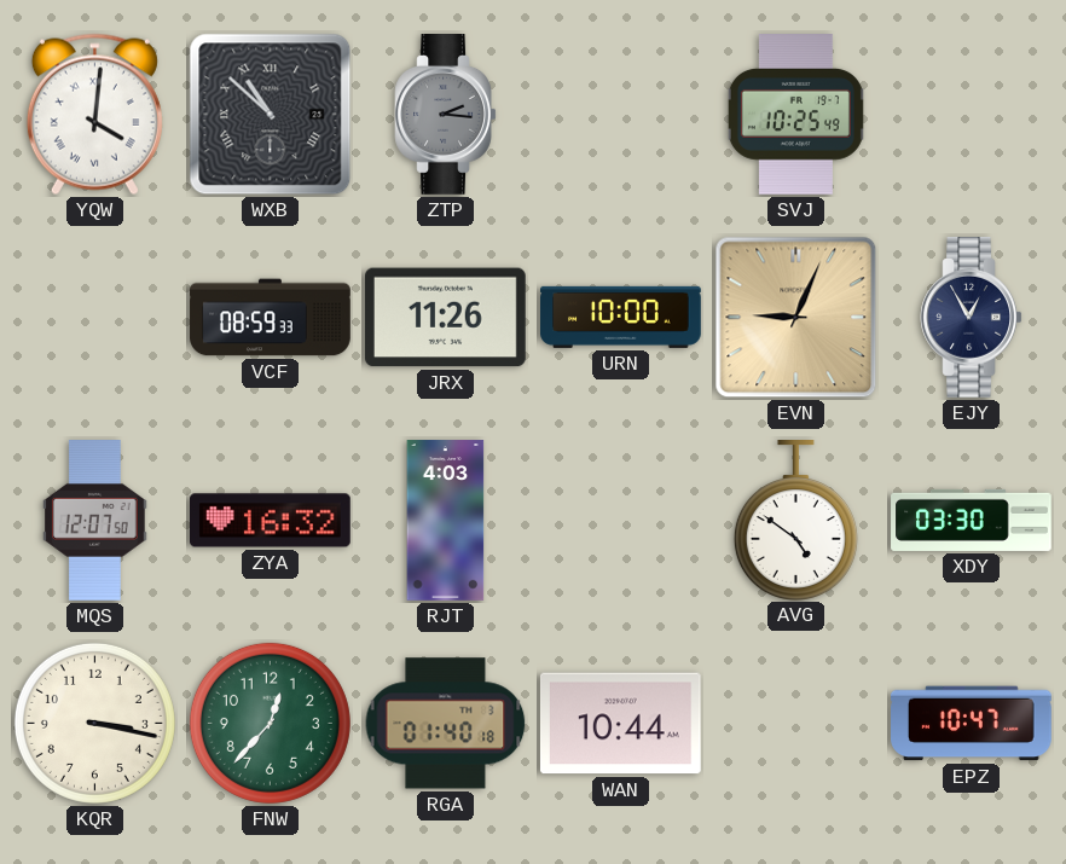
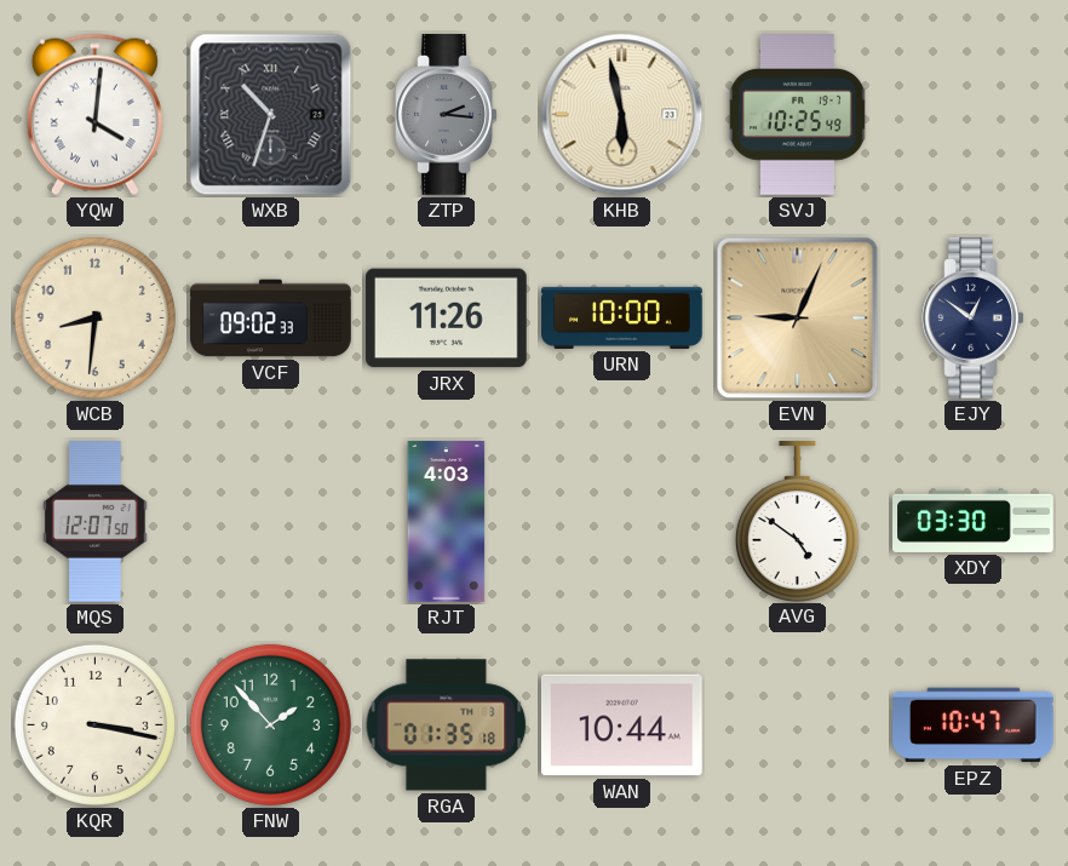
WXB: 10:52 -> 10:33 (271, 115)
KHB: none -> 5:58 (622, 115)
WCB: none -> 8:31 (94, 317)
VCF: 08:59 -> 09:02 (271, 319)
EJY: 12:55 -> 12:51 (974, 319)
ZYA: 16:32 -> none (271, 521)
FNW: 12:37 -> 1:53 (270, 724)
RGA: 01:40 -> 01:35 (447, 726)
